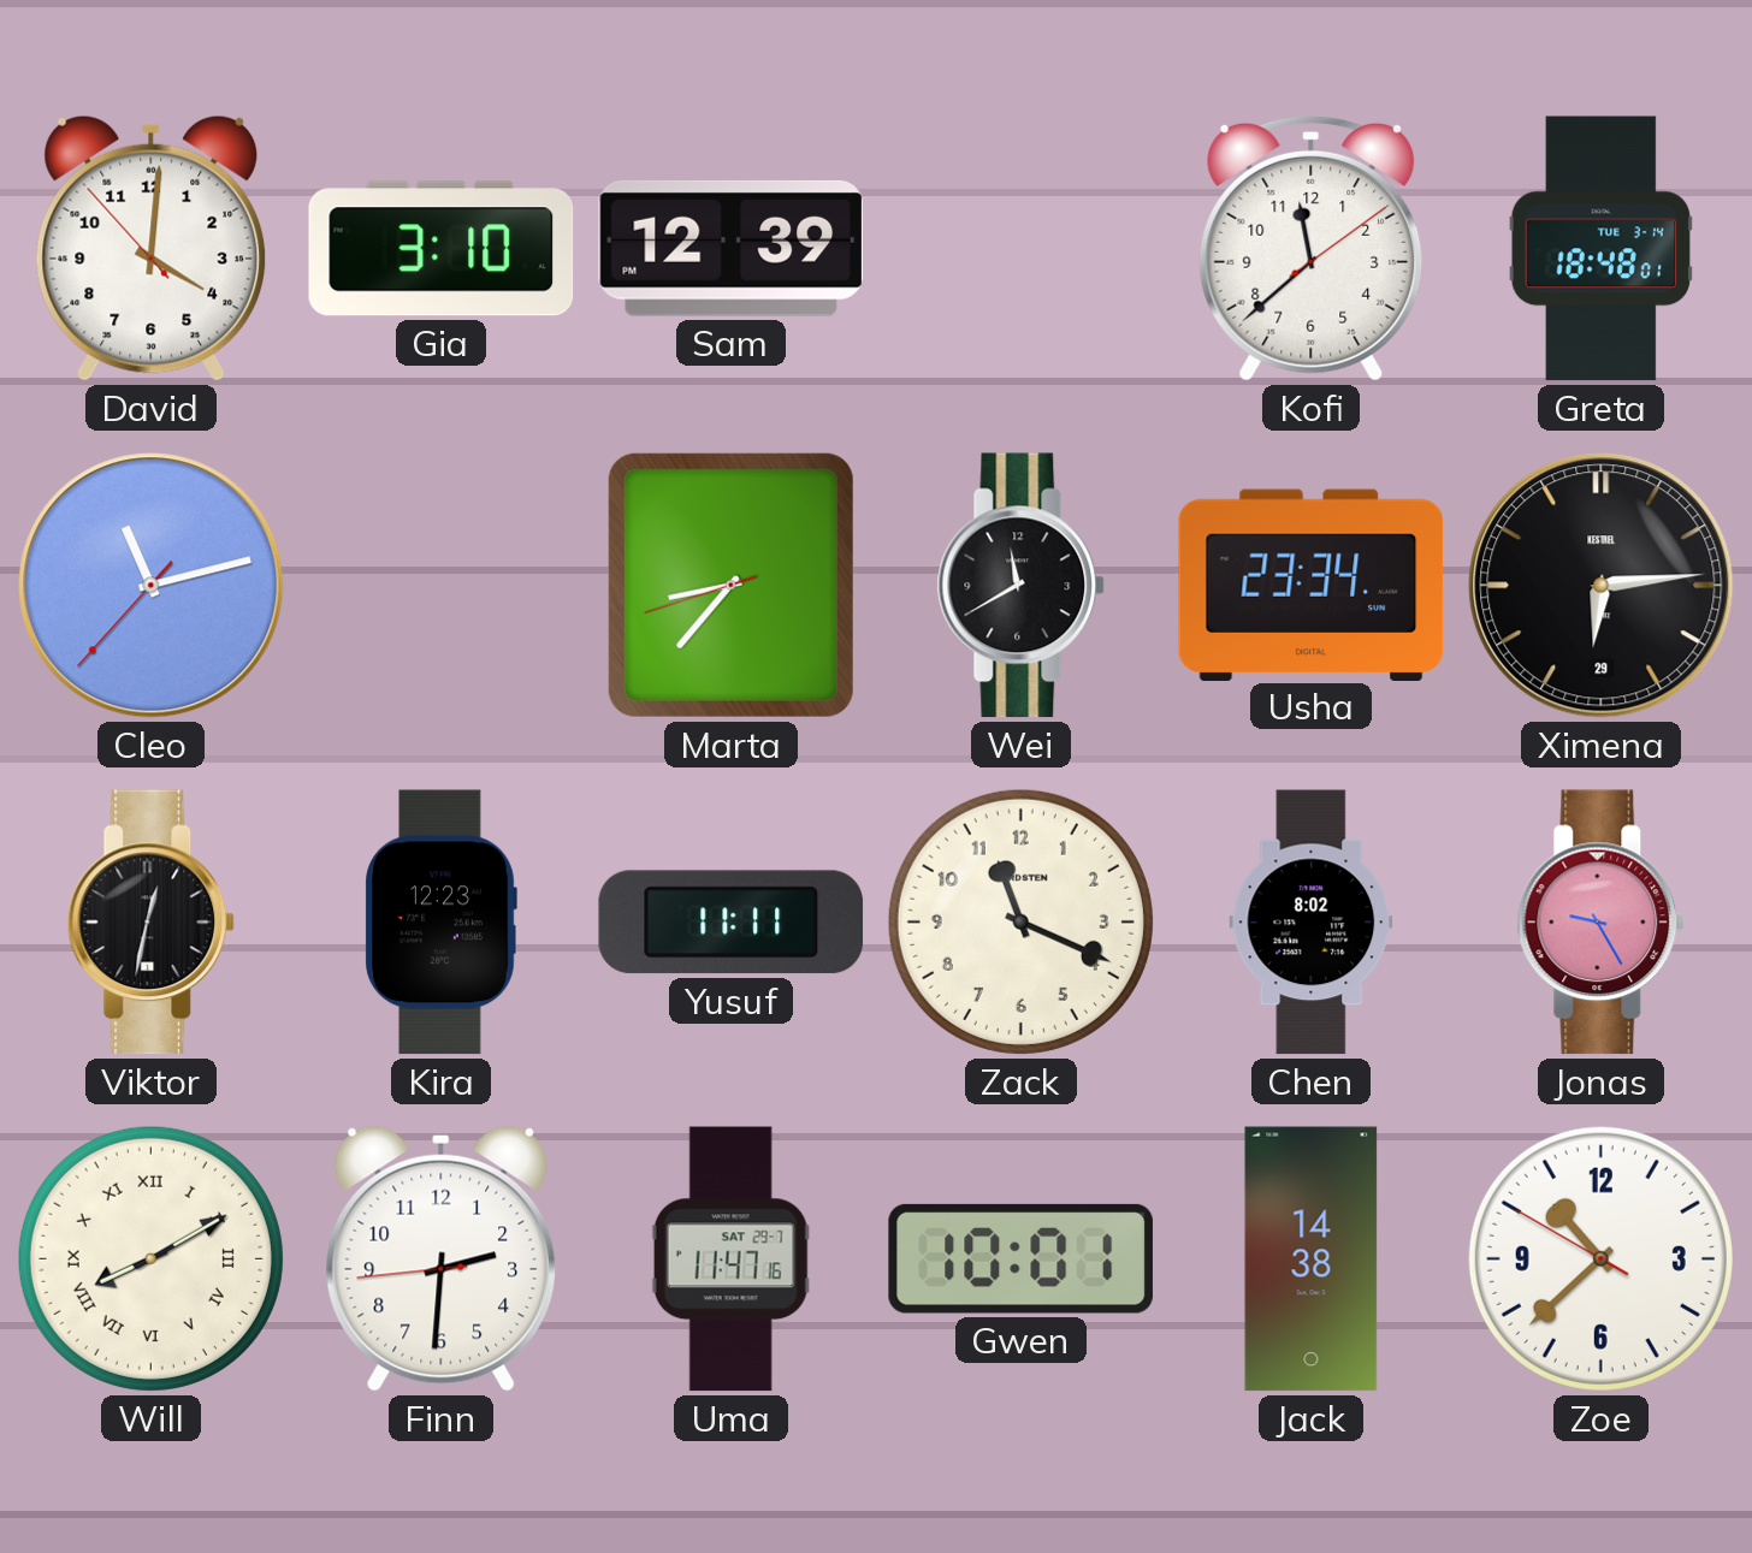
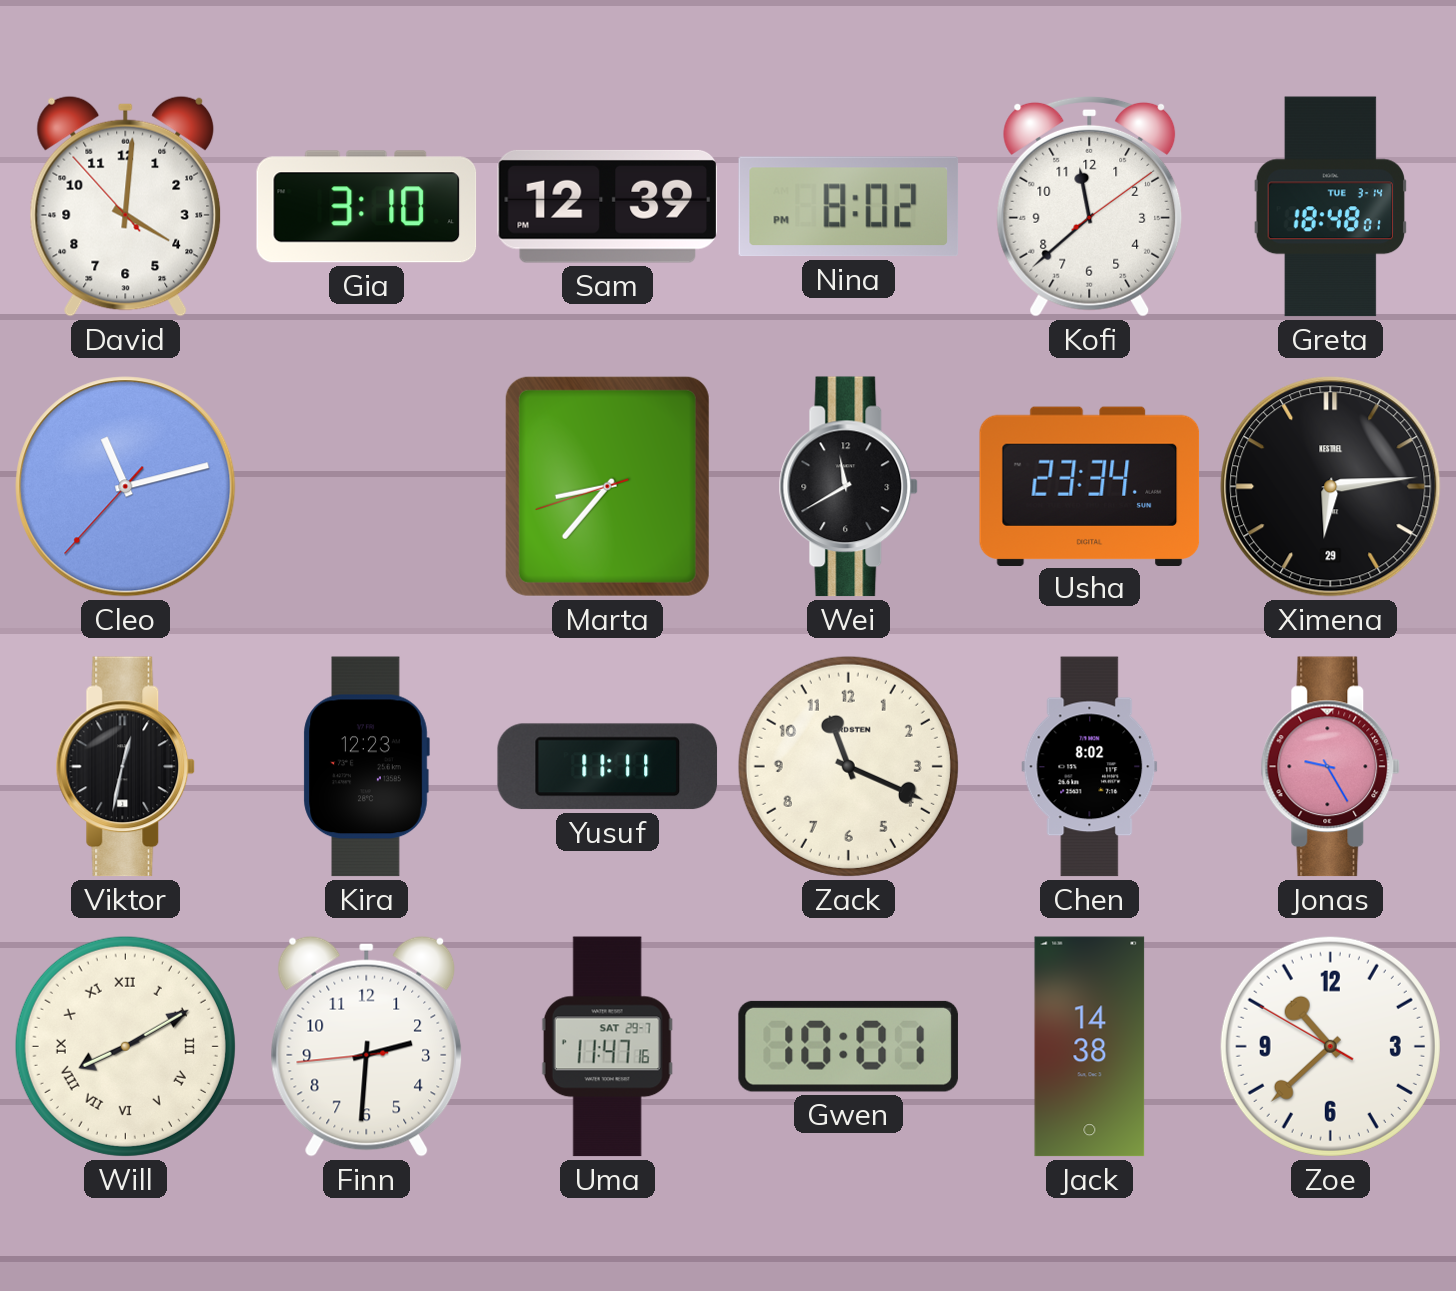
Nina: none -> 8:02 (848, 207)
